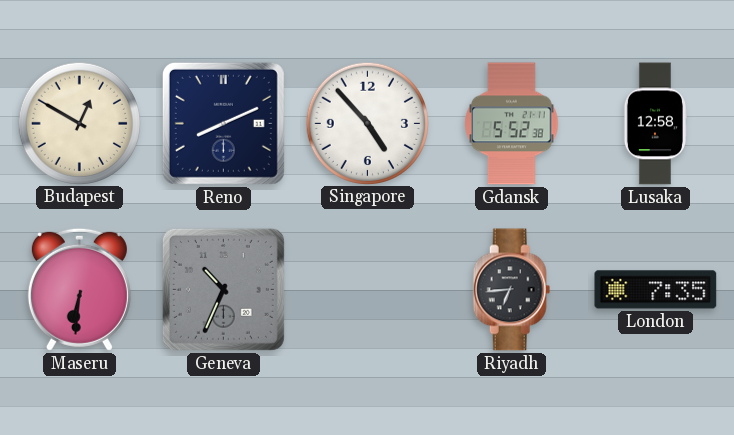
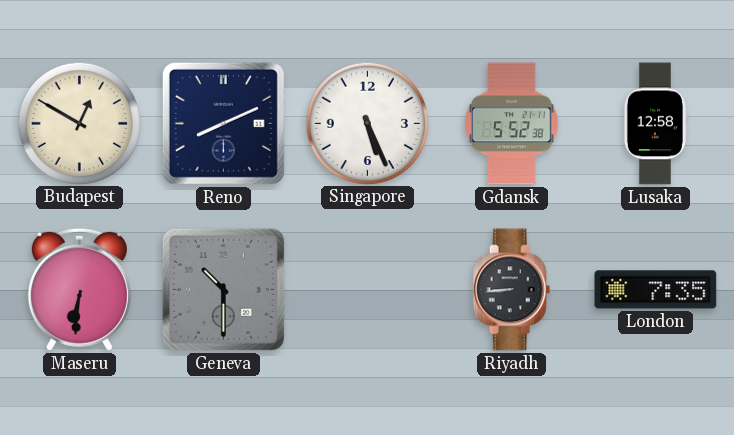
Singapore: 4:53 -> 5:26 (367, 123)
Geneva: 10:34 -> 10:30 (223, 289)
Riyadh: 6:44 -> 8:44 (512, 290)
